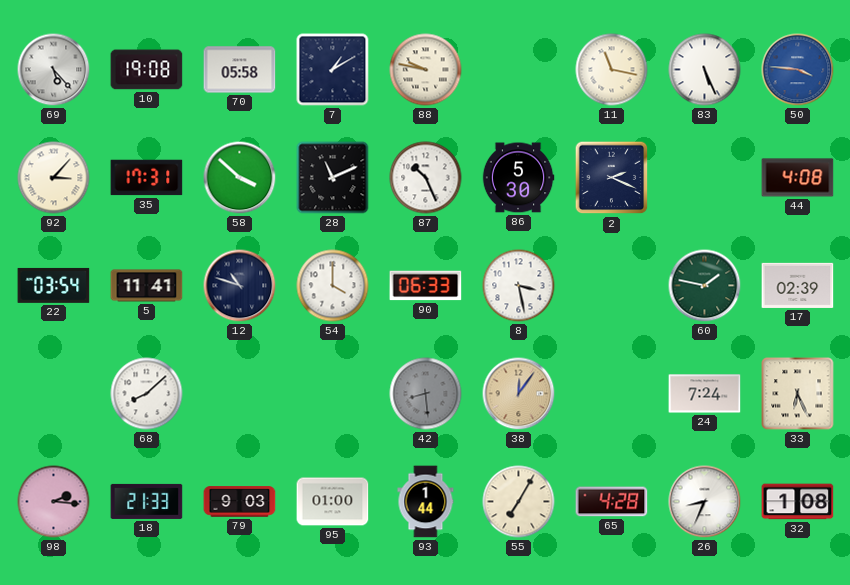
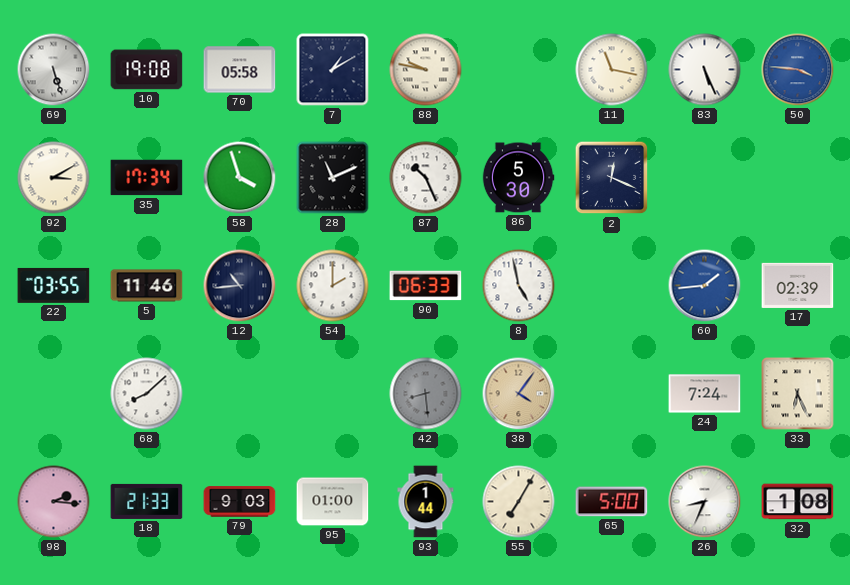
69: 5:23 -> 5:27 (54, 70)
92: 3:07 -> 3:10 (54, 178)
35: 17:31 -> 17:34 (147, 178)
58: 3:52 -> 3:57 (240, 178)
2: 2:19 -> 12:19 (612, 178)
44: 4:08 -> none (798, 178)
22: 03:54 -> 03:55 (54, 285)
5: 11:41 -> 11:46 (147, 286)
12: 10:48 -> 10:44 (240, 286)
54: 4:00 -> 2:00 (333, 286)
8: 3:28 -> 4:58 (519, 286)
60: 1:47 -> 1:44 (705, 286)
60 dial: green -> blue (705, 286)
38: 12:06 -> 4:06 (519, 394)
65: 4:28 -> 5:00 (612, 502)
